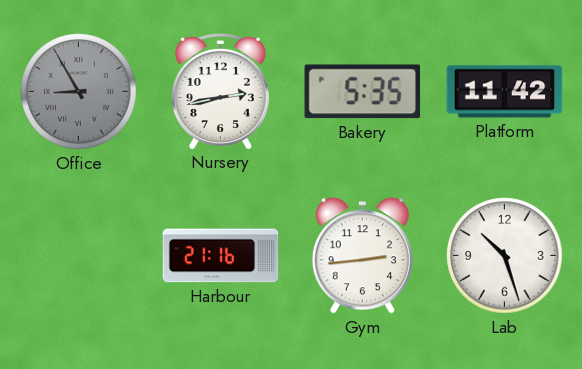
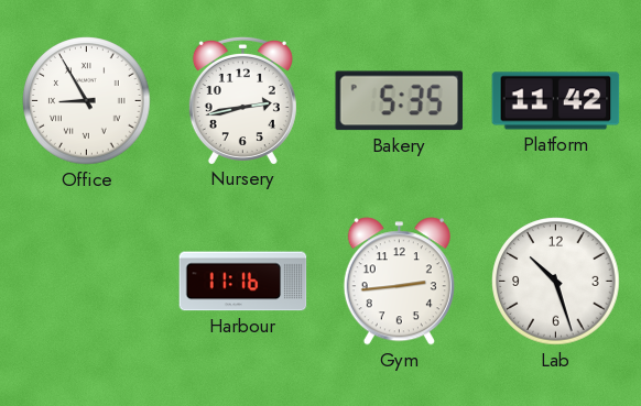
Office dial: grey -> white (87, 101)
Harbour: 21:16 -> 11:16 (243, 282)
